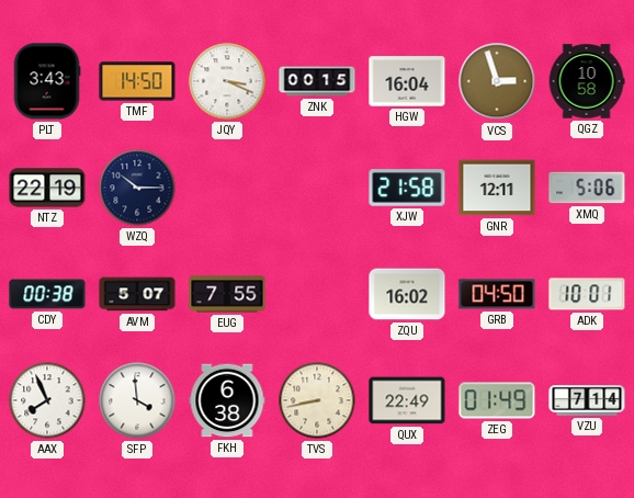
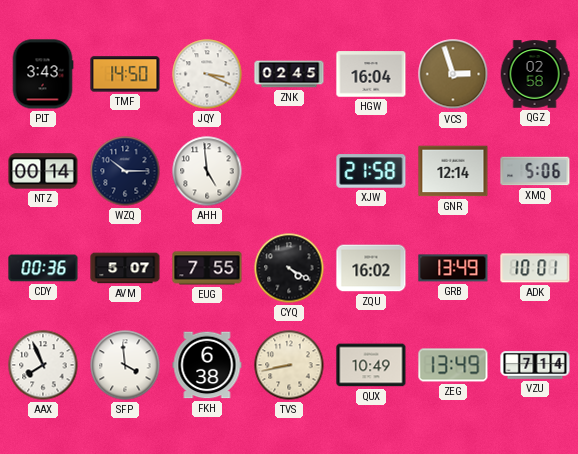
ZNK: 00:15 -> 02:45 (289, 74)
QGZ: 10:58 -> 02:58 (535, 74)
NTZ: 22:19 -> 00:14 (43, 171)
AHH: none -> 4:59 (207, 171)
GNR: 12:11 -> 12:14 (453, 171)
CDY: 00:38 -> 00:36 (43, 268)
CYQ: none -> 4:20 (289, 268)
GRB: 04:50 -> 13:49 (453, 268)
QUX: 22:49 -> 10:49 (371, 365)
ZEG: 01:49 -> 13:49 (453, 365)
